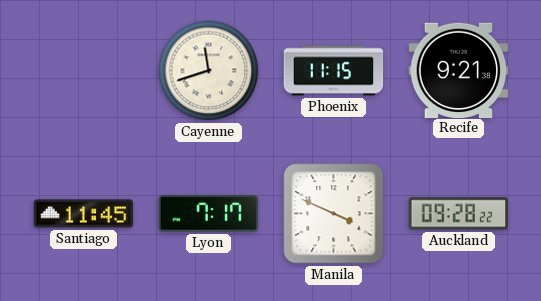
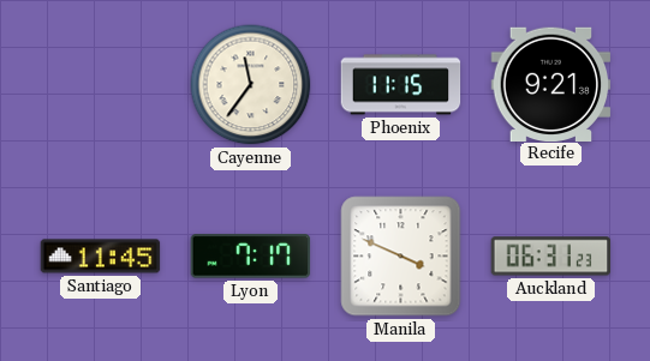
Cayenne: 11:42 -> 11:36 (251, 85)
Auckland: 09:28 -> 06:31 (551, 257)
